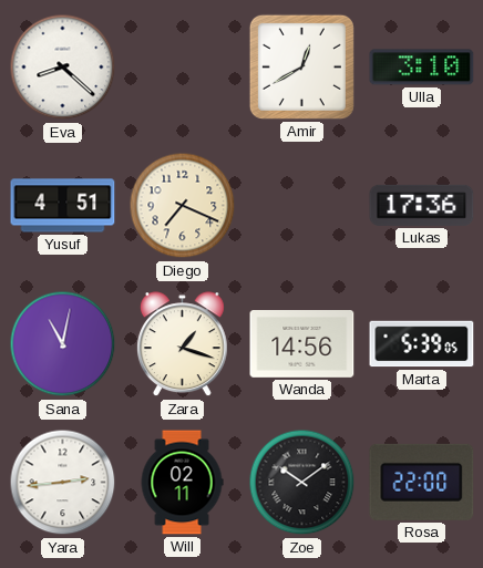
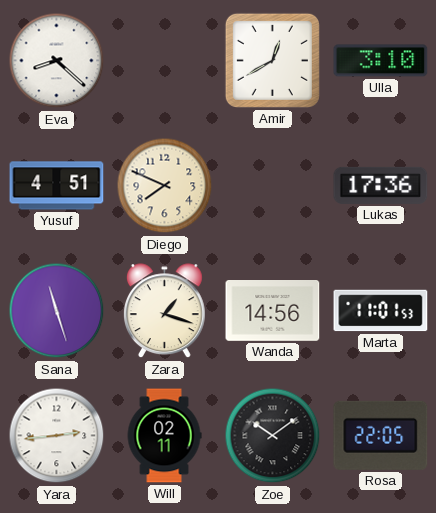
Diego: 7:19 -> 7:49 (165, 186)
Sana: 11:02 -> 11:27 (57, 311)
Marta: 5:39 -> 11:01 (381, 311)
Rosa: 22:00 -> 22:05 (381, 435)
